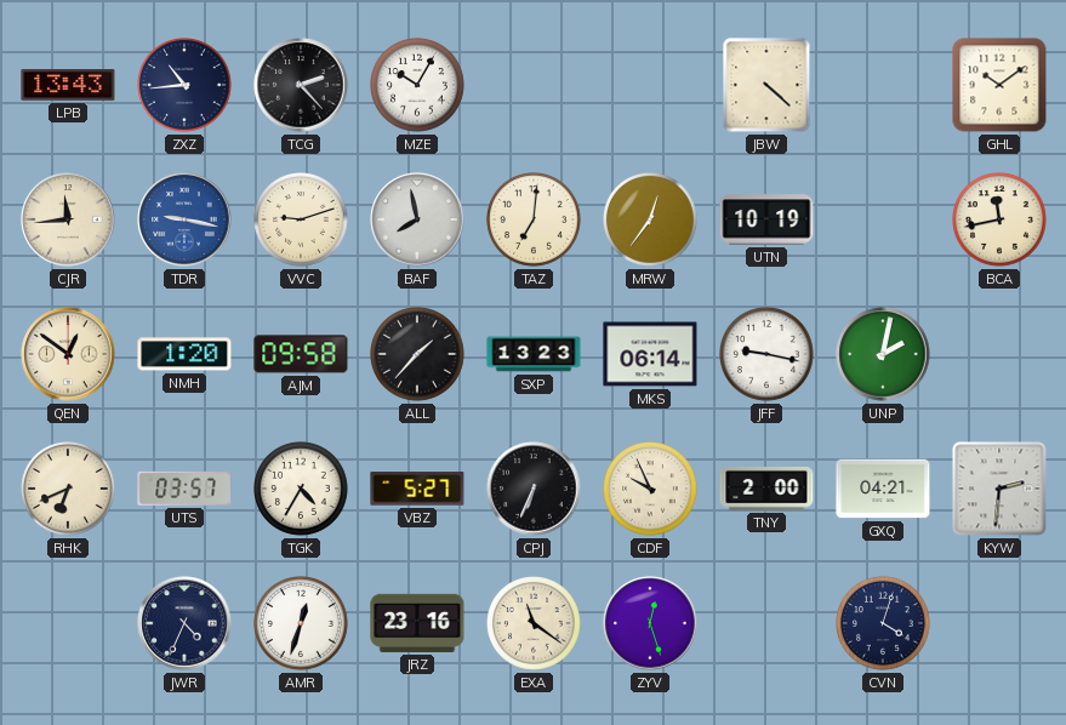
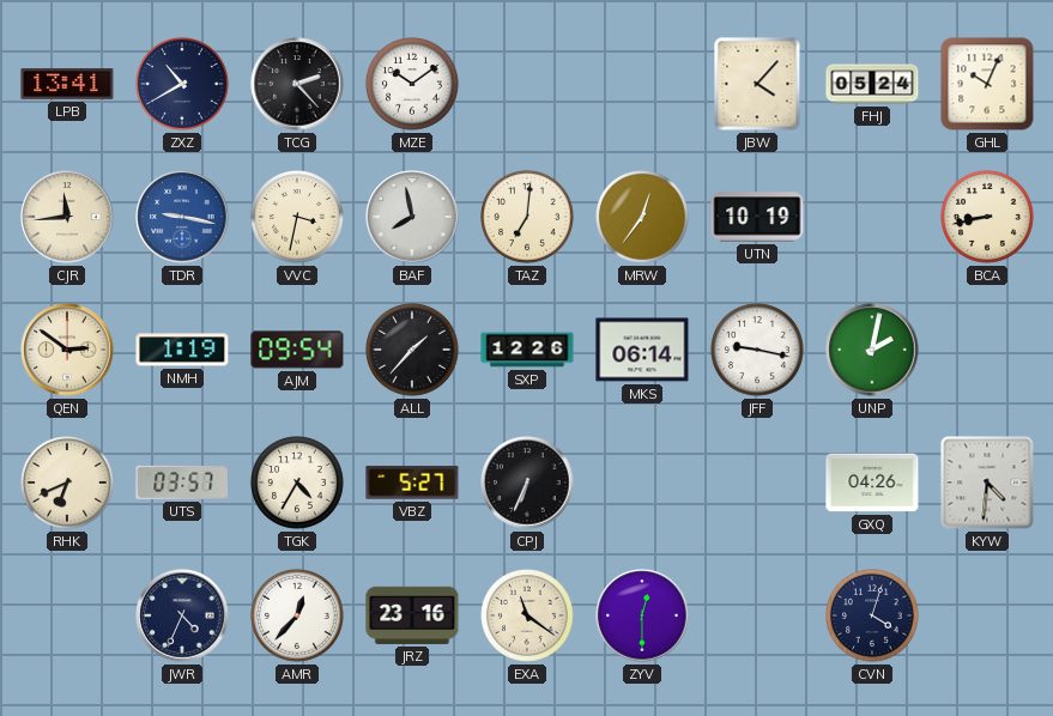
LPB: 13:43 -> 13:41 (67, 85)
ZXZ: 10:44 -> 10:40 (183, 85)
MZE: 10:05 -> 10:09 (413, 85)
JBW: 4:22 -> 4:07 (757, 84)
FHJ: none -> 05:24 (872, 84)
GHL: 10:09 -> 10:04 (987, 84)
VVC: 9:12 -> 3:32 (298, 218)
BCA: 11:43 -> 8:43 (988, 218)
QEN: 12:51 -> 2:51 (67, 350)
NMH: 1:20 -> 1:19 (182, 350)
AJM: 09:58 -> 09:54 (297, 350)
SXP: 13:23 -> 12:26 (527, 350)
CDF: 9:56 -> none (651, 490)
TNY: 2:00 -> none (766, 490)
GXQ: 04:21 -> 04:26 (872, 483)
KYW: 2:31 -> 4:31 (987, 483)
AMR: 12:33 -> 12:37 (298, 617)
ZYV: 12:27 -> 12:30 (642, 615)
